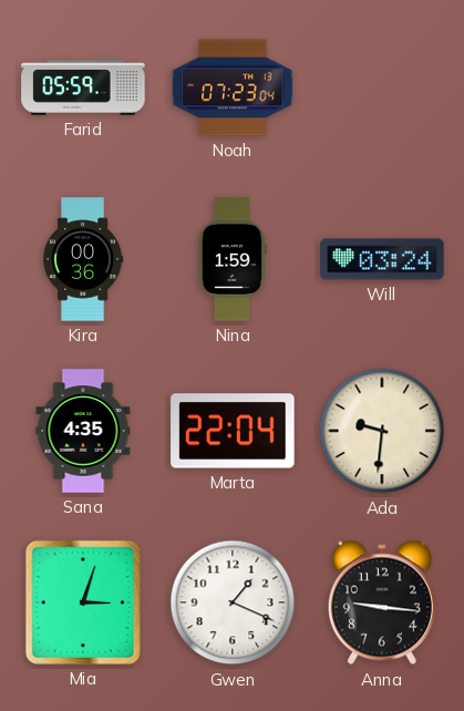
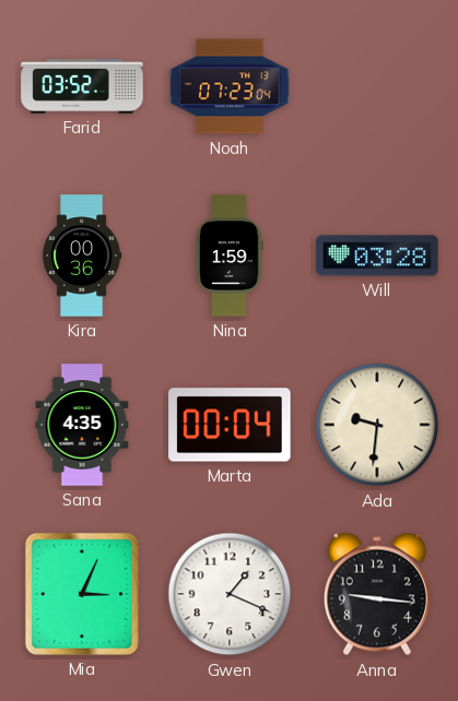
Farid: 05:59 -> 03:52 (82, 86)
Will: 03:24 -> 03:28 (377, 256)
Marta: 22:04 -> 00:04 (230, 425)
Mia: 3:03 -> 3:04 (82, 594)
